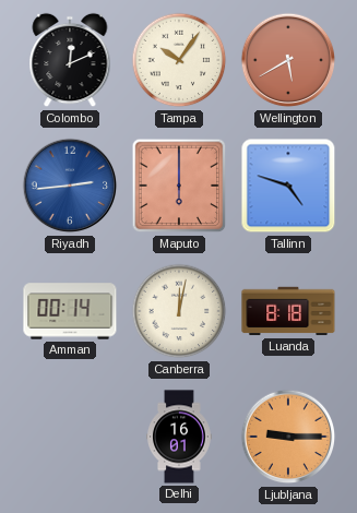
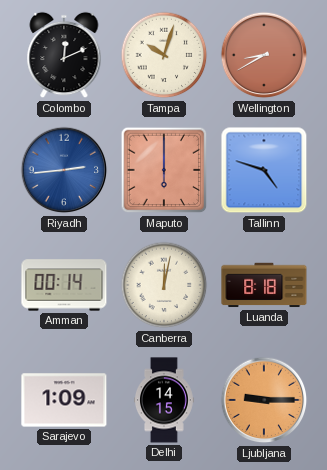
Tampa: 10:06 -> 10:03 (164, 55)
Wellington: 5:40 -> 8:40 (264, 55)
Sarajevo: none -> 1:09 (64, 400)
Delhi: 16:01 -> 14:15 (165, 400)
